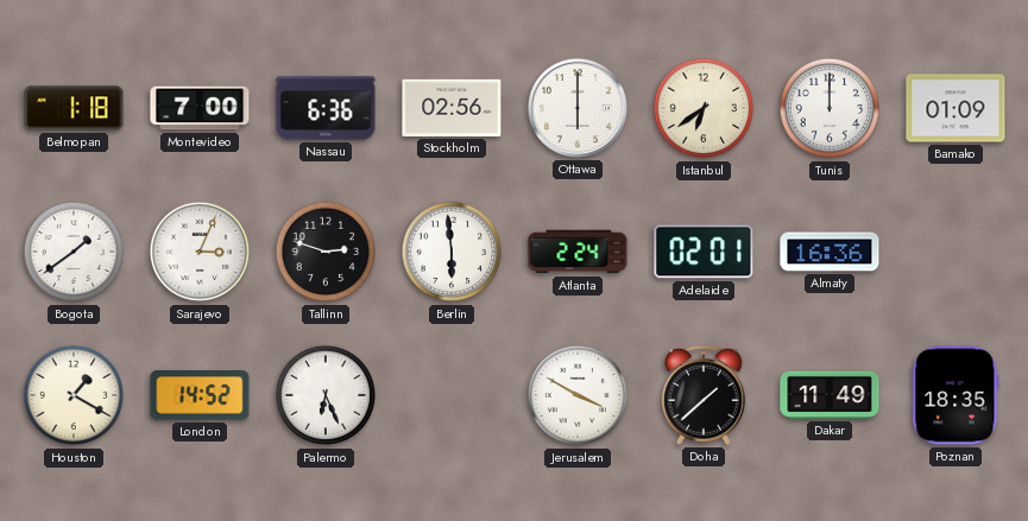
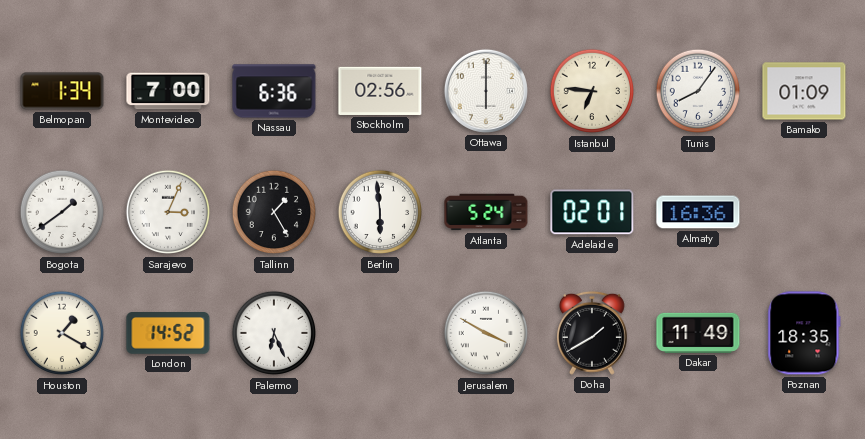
Belmopan: 1:18 -> 1:34 (62, 91)
Istanbul: 6:39 -> 6:46 (592, 91)
Tunis: 12:00 -> 8:06 (698, 91)
Tallinn: 2:48 -> 1:25 (274, 212)
Atlanta: 2:24 -> 5:24 (486, 212)
Doha: 1:38 -> 1:40 (592, 333)
